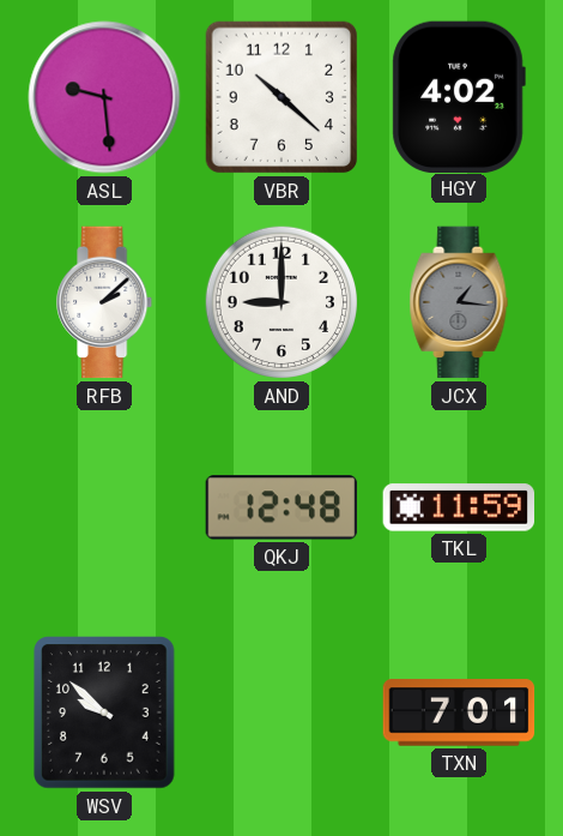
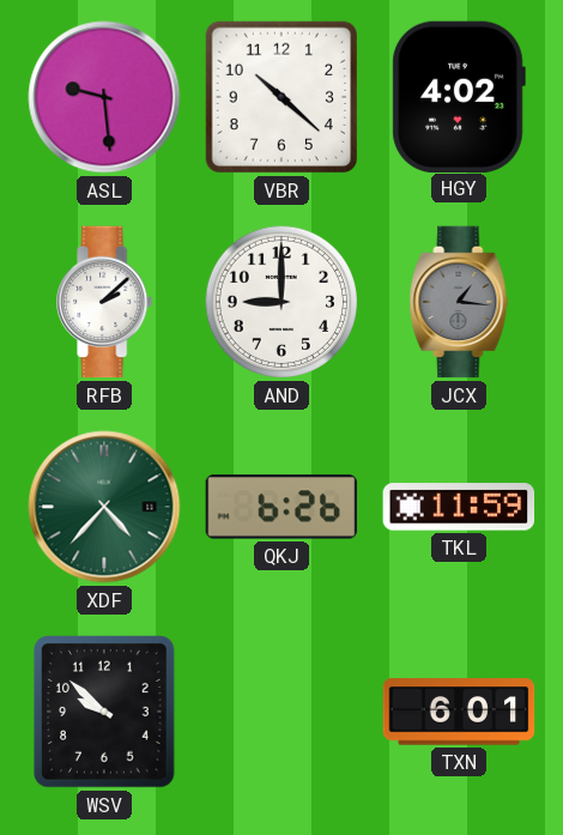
XDF: none -> 4:37 (104, 507)
QKJ: 12:48 -> 6:26 (281, 507)
TXN: 7:01 -> 6:01 (459, 712)
